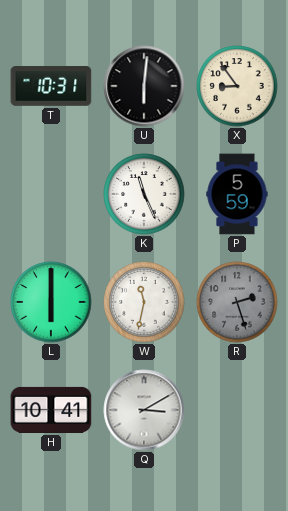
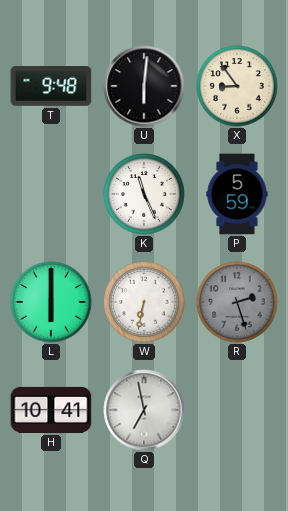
T: 10:31 -> 9:48 (51, 86)
W: 11:32 -> 6:32 (144, 302)
Q: 3:10 -> 6:58 (144, 410)
